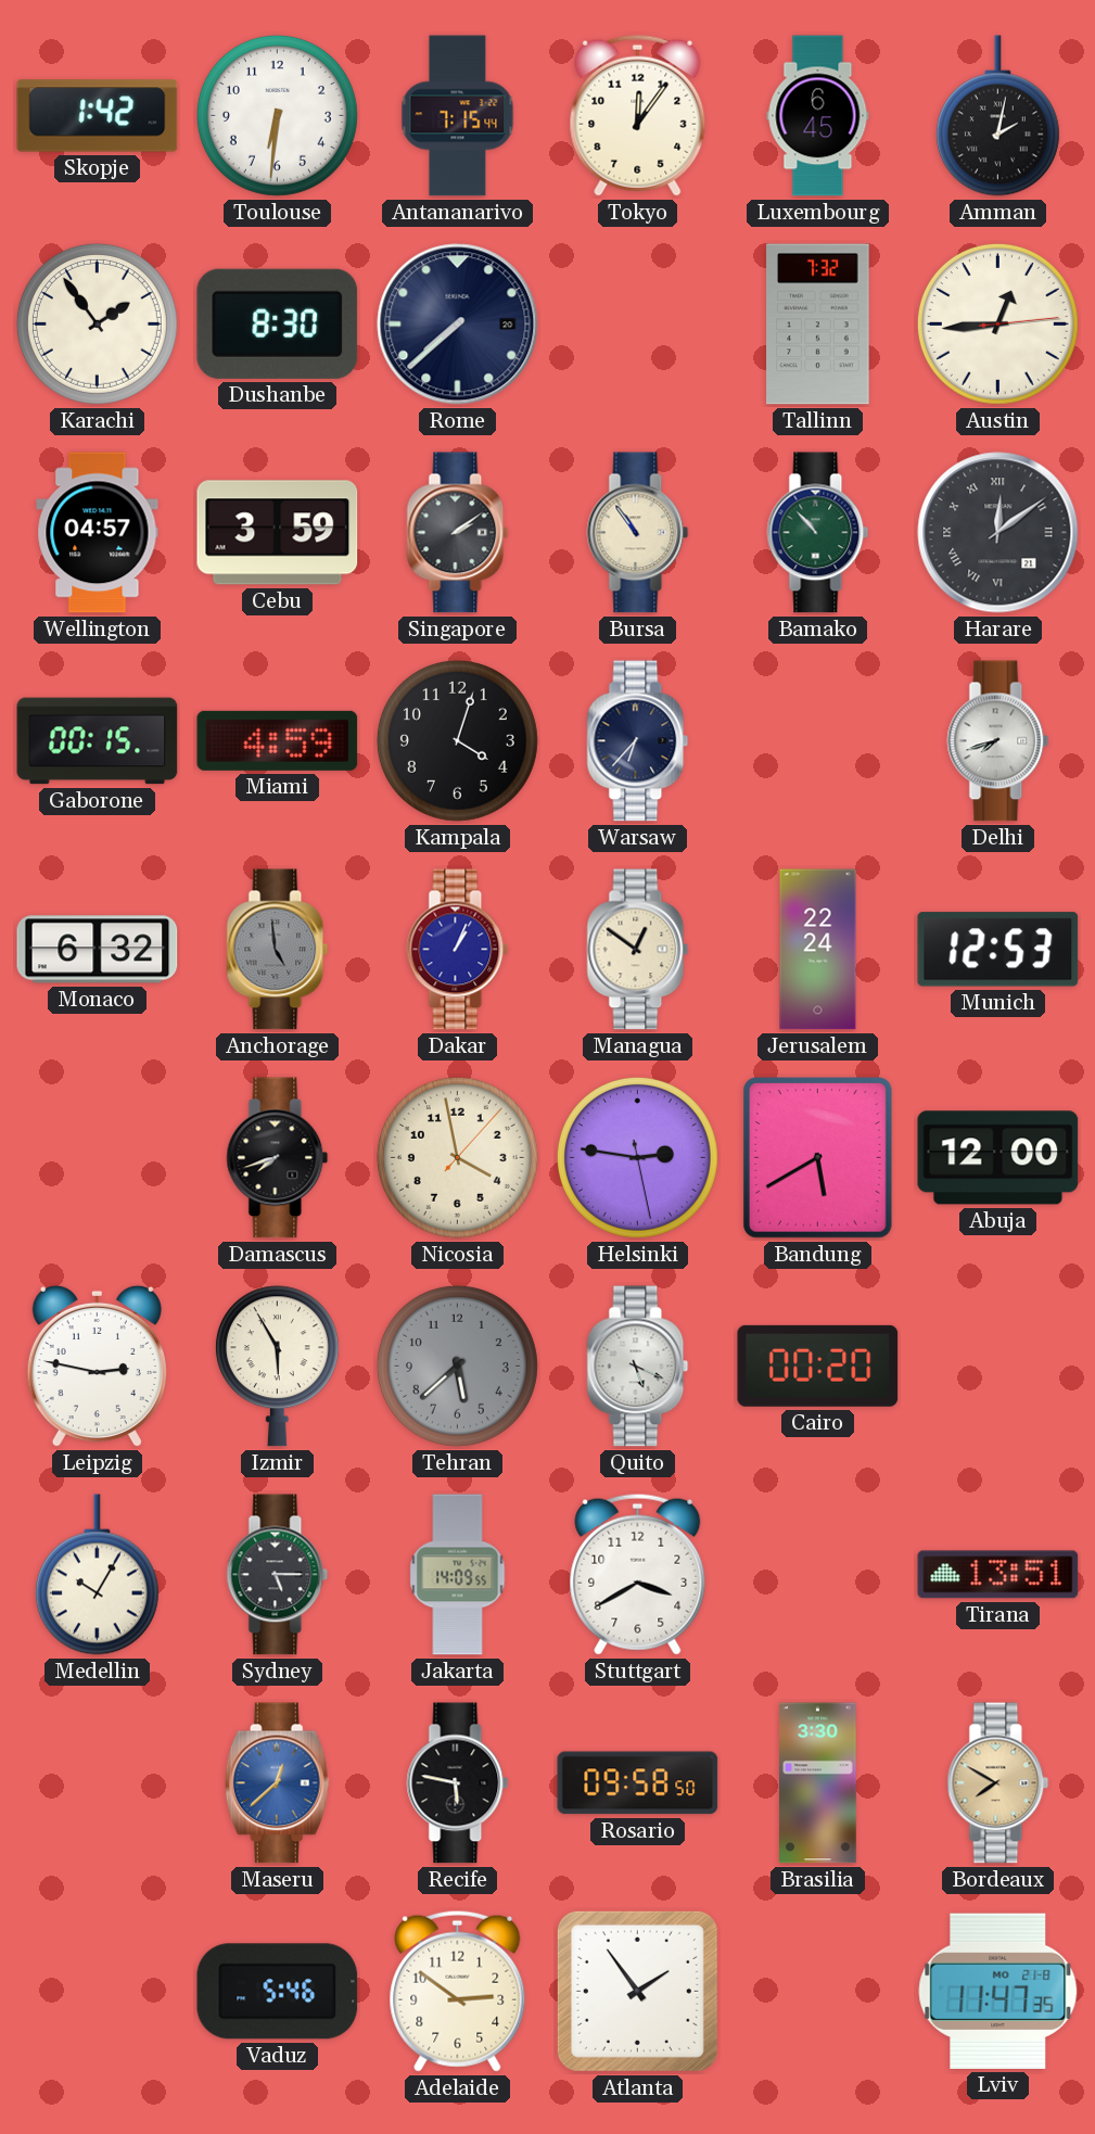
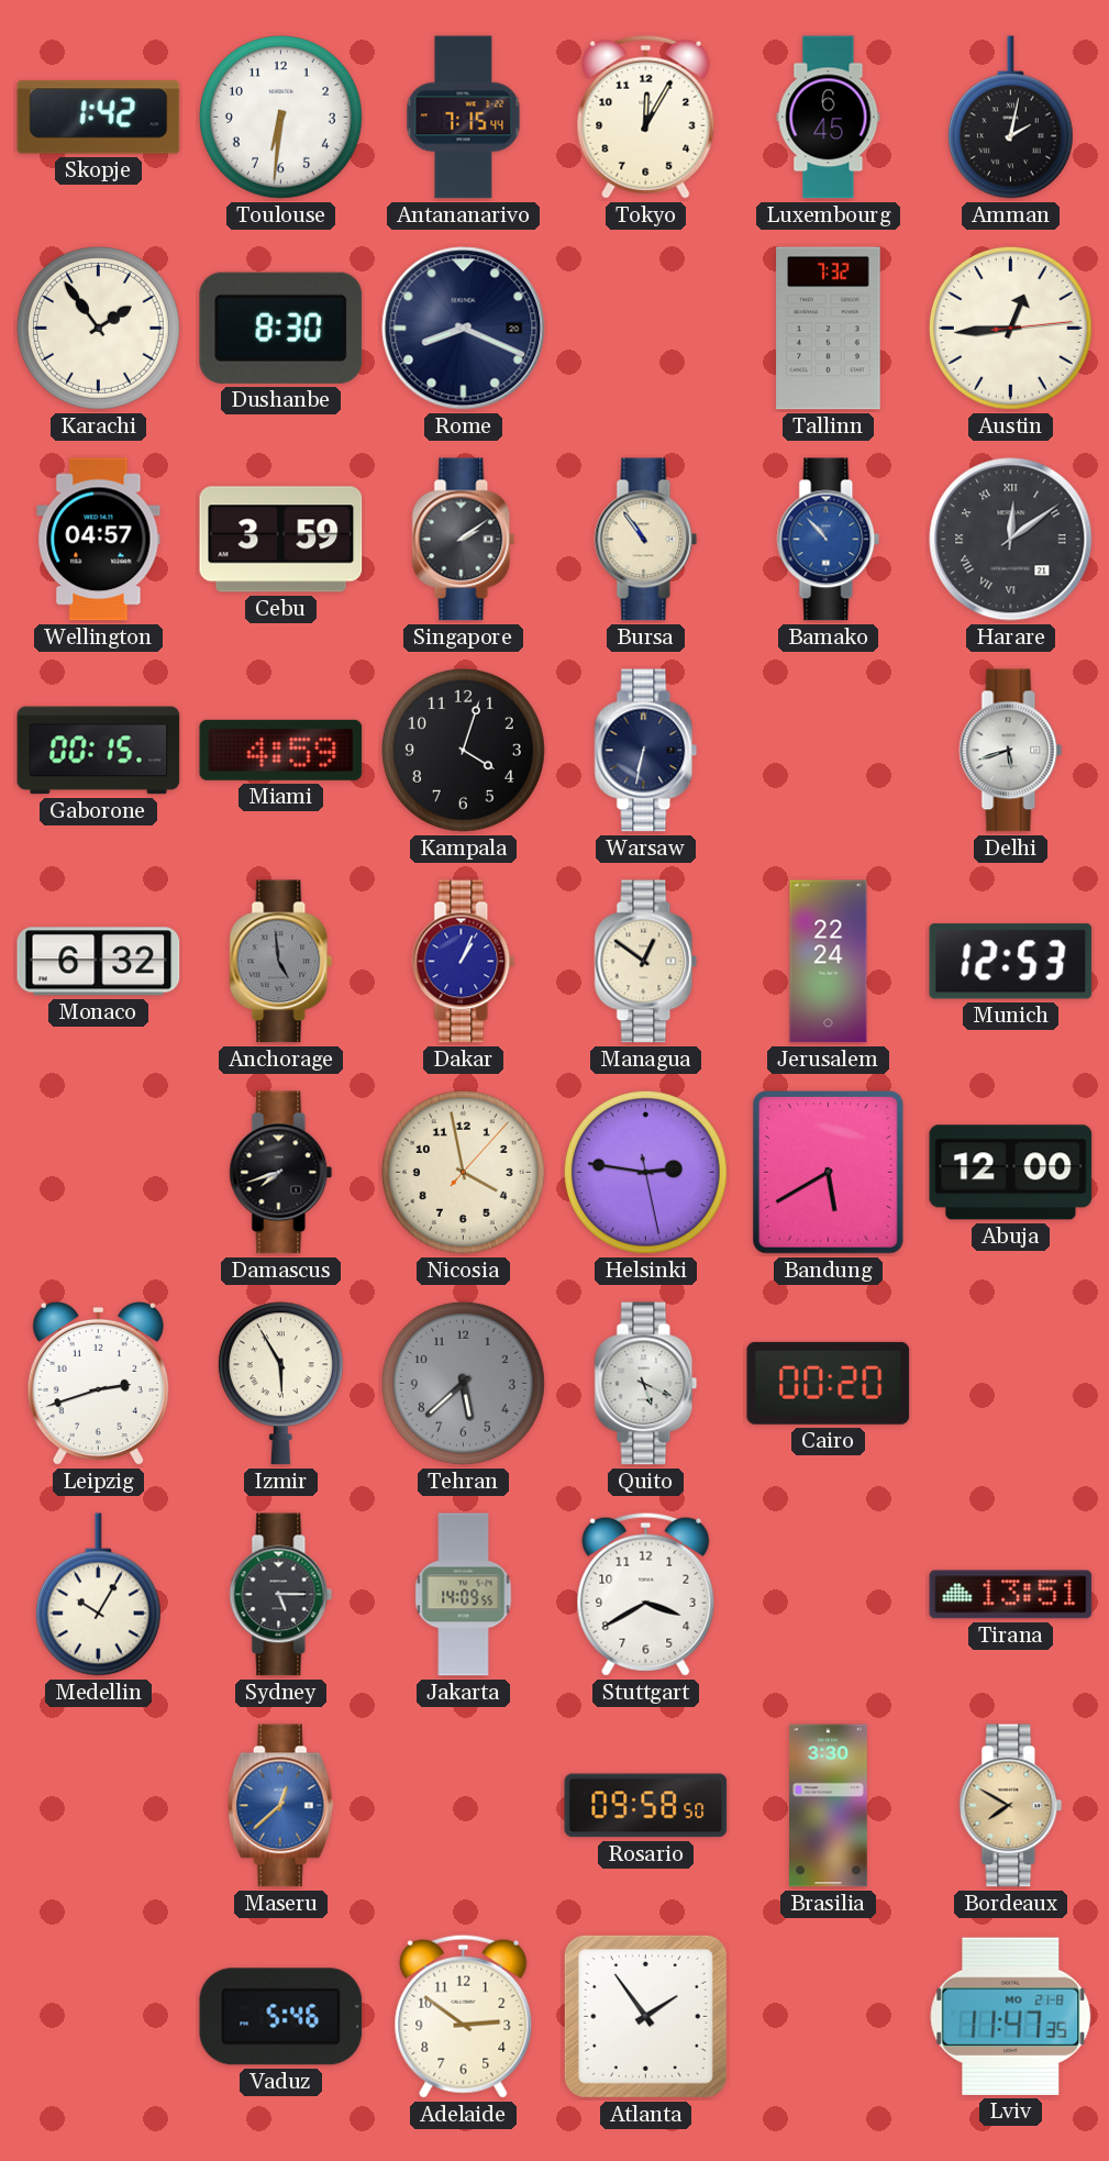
Tokyo: 12:06 -> 12:05 (646, 117)
Rome: 7:38 -> 8:19 (464, 329)
Bamako dial: green -> blue (829, 540)
Warsaw: 6:37 -> 6:32 (646, 751)
Delhi: 7:42 -> 5:42 (1011, 751)
Leipzig: 2:47 -> 2:42 (98, 1384)
Recife: 5:47 -> none (458, 1783)
